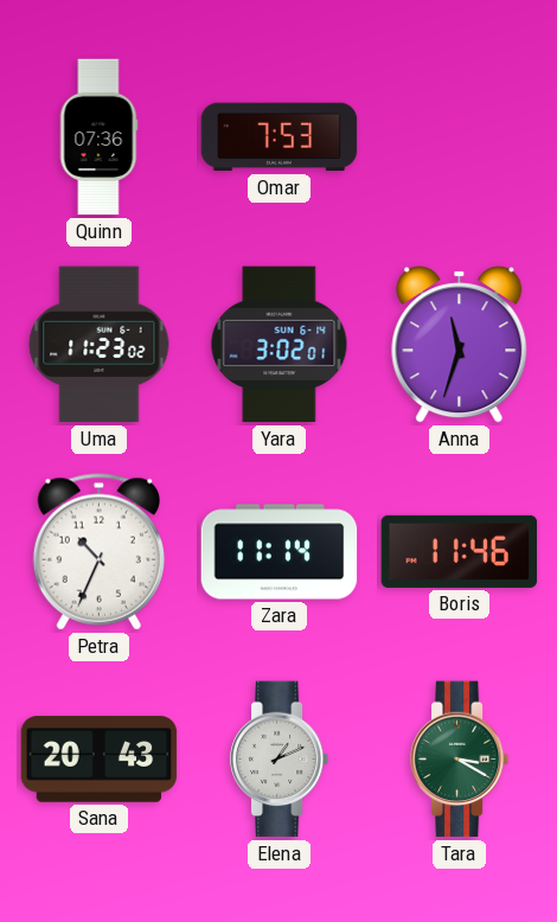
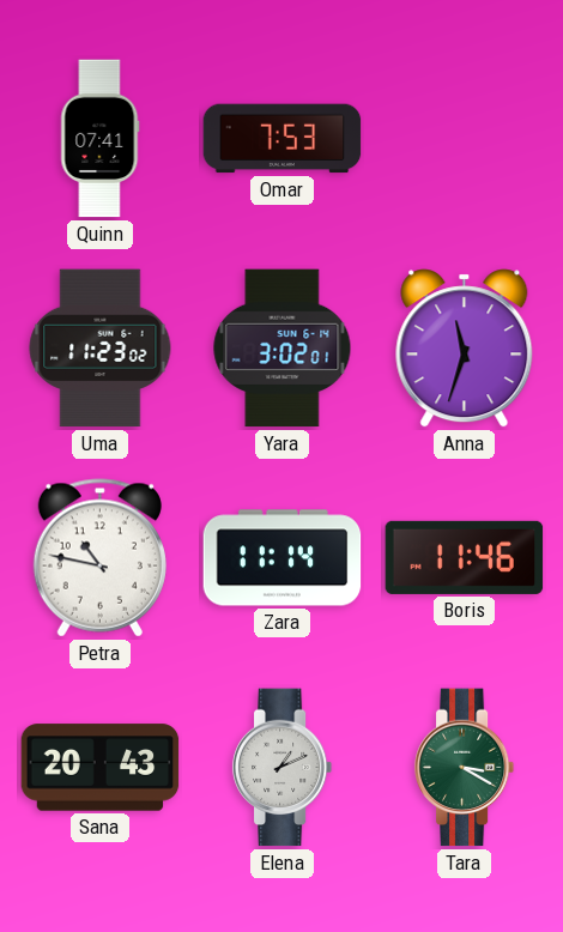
Quinn: 07:36 -> 07:41 (99, 139)
Petra: 10:34 -> 10:47 (99, 558)
